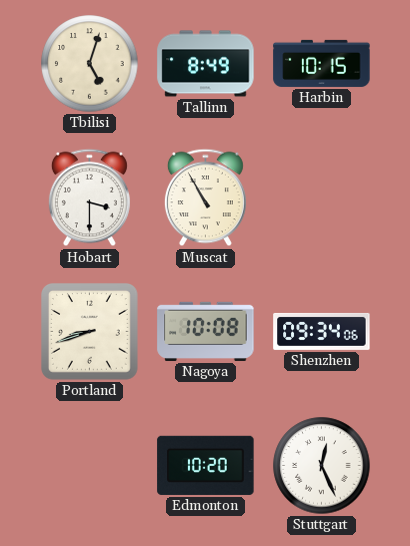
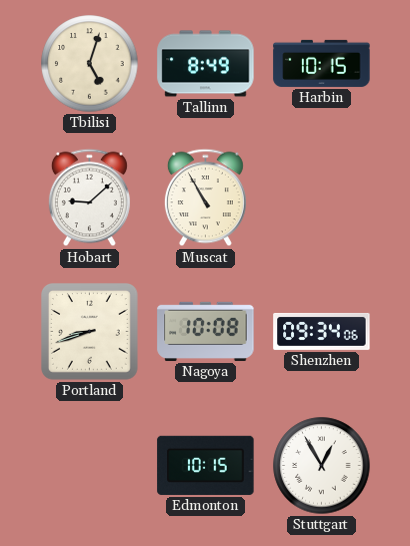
Hobart: 3:30 -> 9:08 (89, 198)
Edmonton: 10:20 -> 10:15 (206, 465)
Stuttgart: 12:26 -> 12:55 (322, 466)
